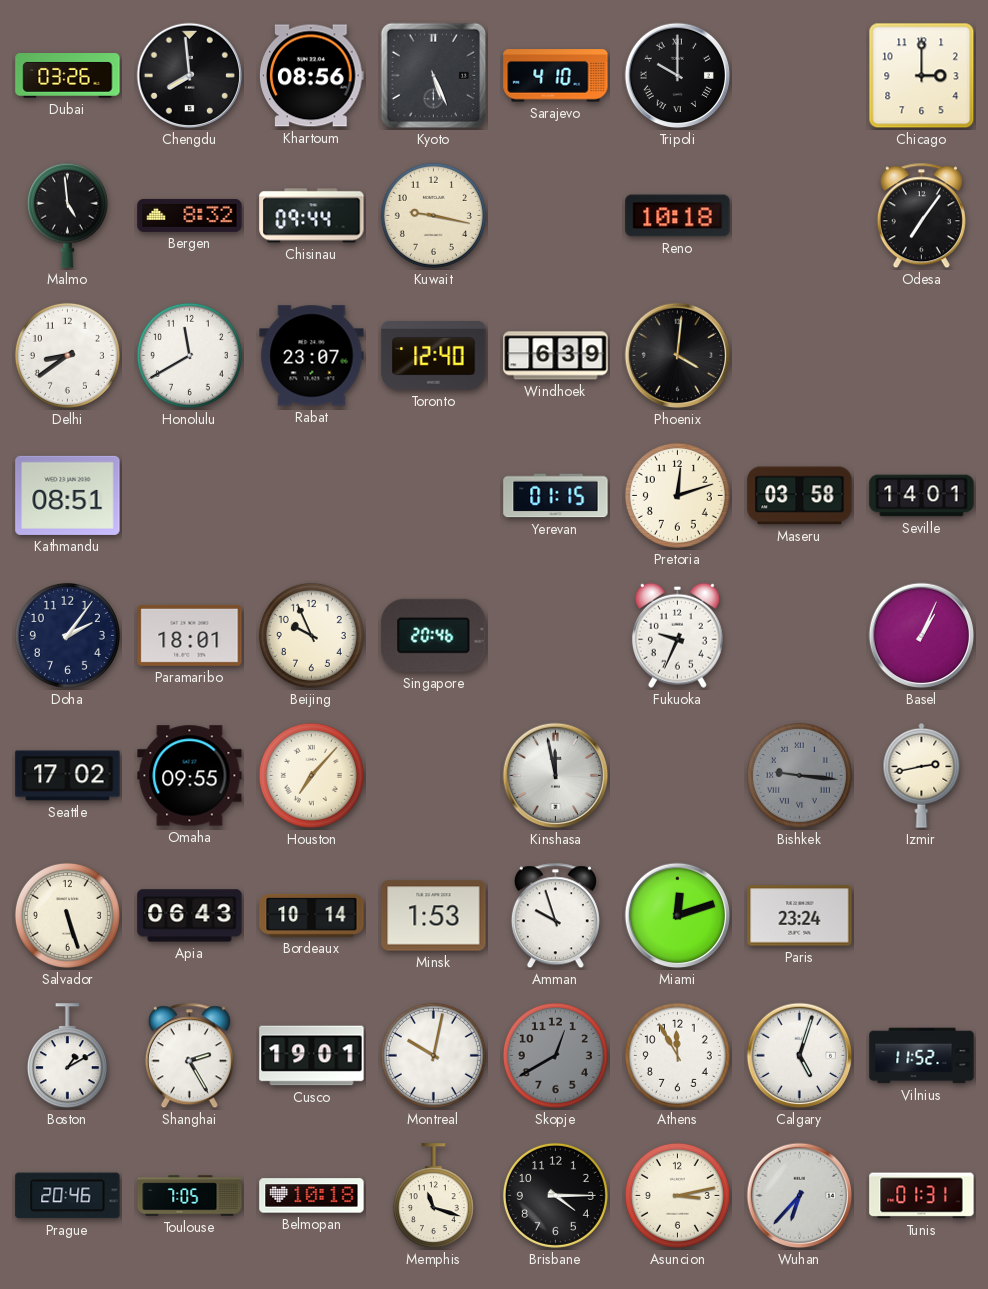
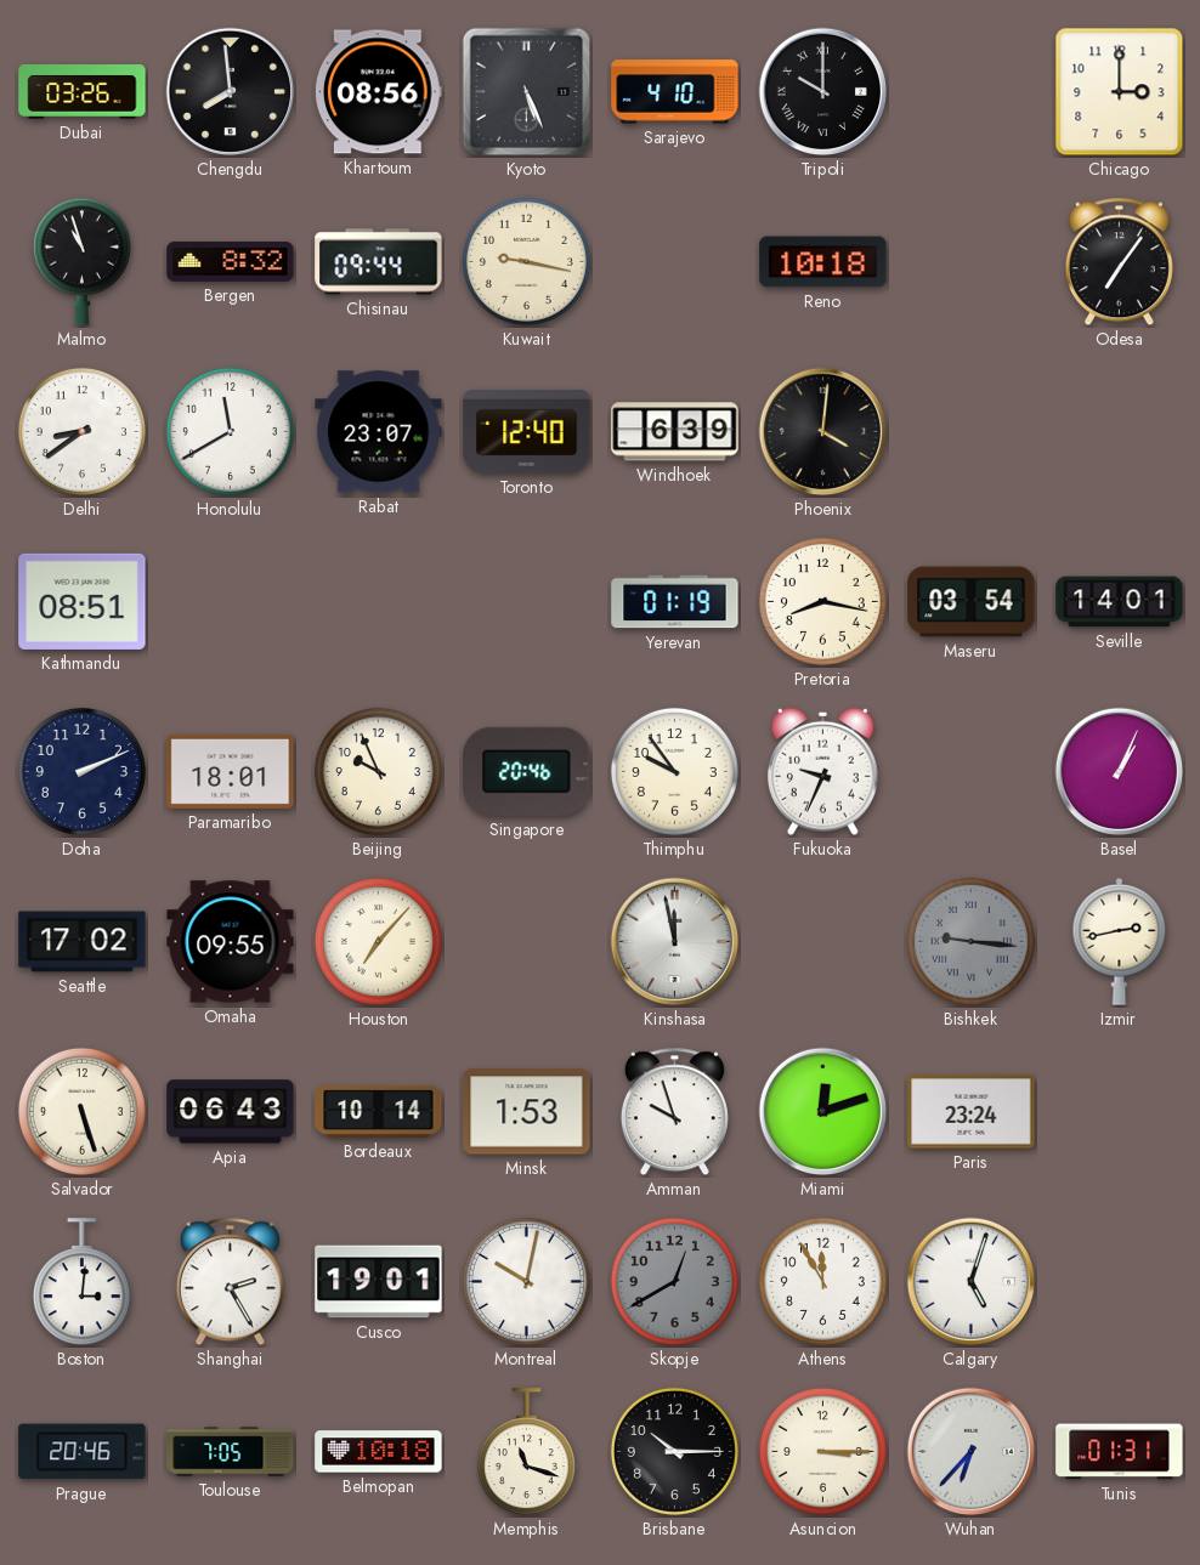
Malmo: 4:59 -> 10:57 (81, 261)
Yerevan: 01:15 -> 01:19 (675, 602)
Pretoria: 12:12 -> 8:17 (822, 601)
Maseru: 03:58 -> 03:54 (972, 602)
Doha: 2:06 -> 2:11 (81, 771)
Thimphu: none -> 9:54 (674, 771)
Boston: 1:10 -> 3:01 (81, 1282)
Vilnius: 11:52 -> none (922, 1056)
Brisbane: 4:15 -> 10:15 (674, 1451)
Asuncion: 3:13 -> 3:15 (822, 1451)
